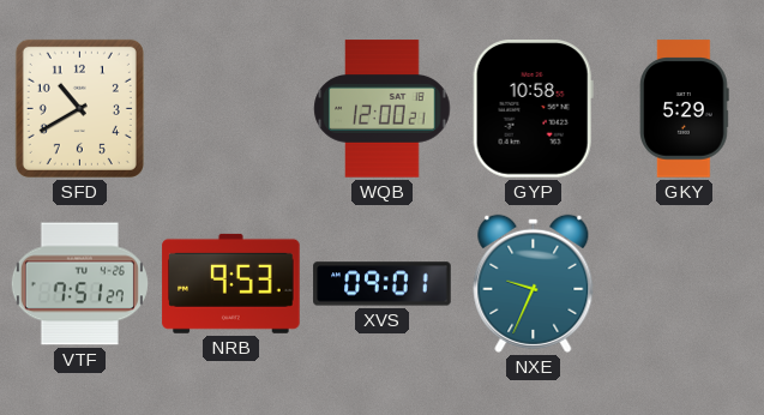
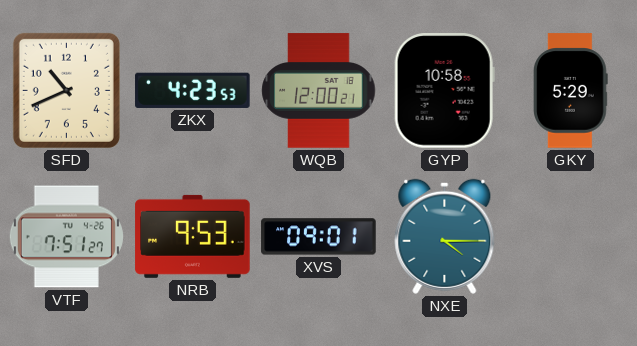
SFD: 10:40 -> 10:41 (66, 90)
ZKX: none -> 4:23 (193, 90)
NXE: 9:34 -> 4:15 (445, 236)
